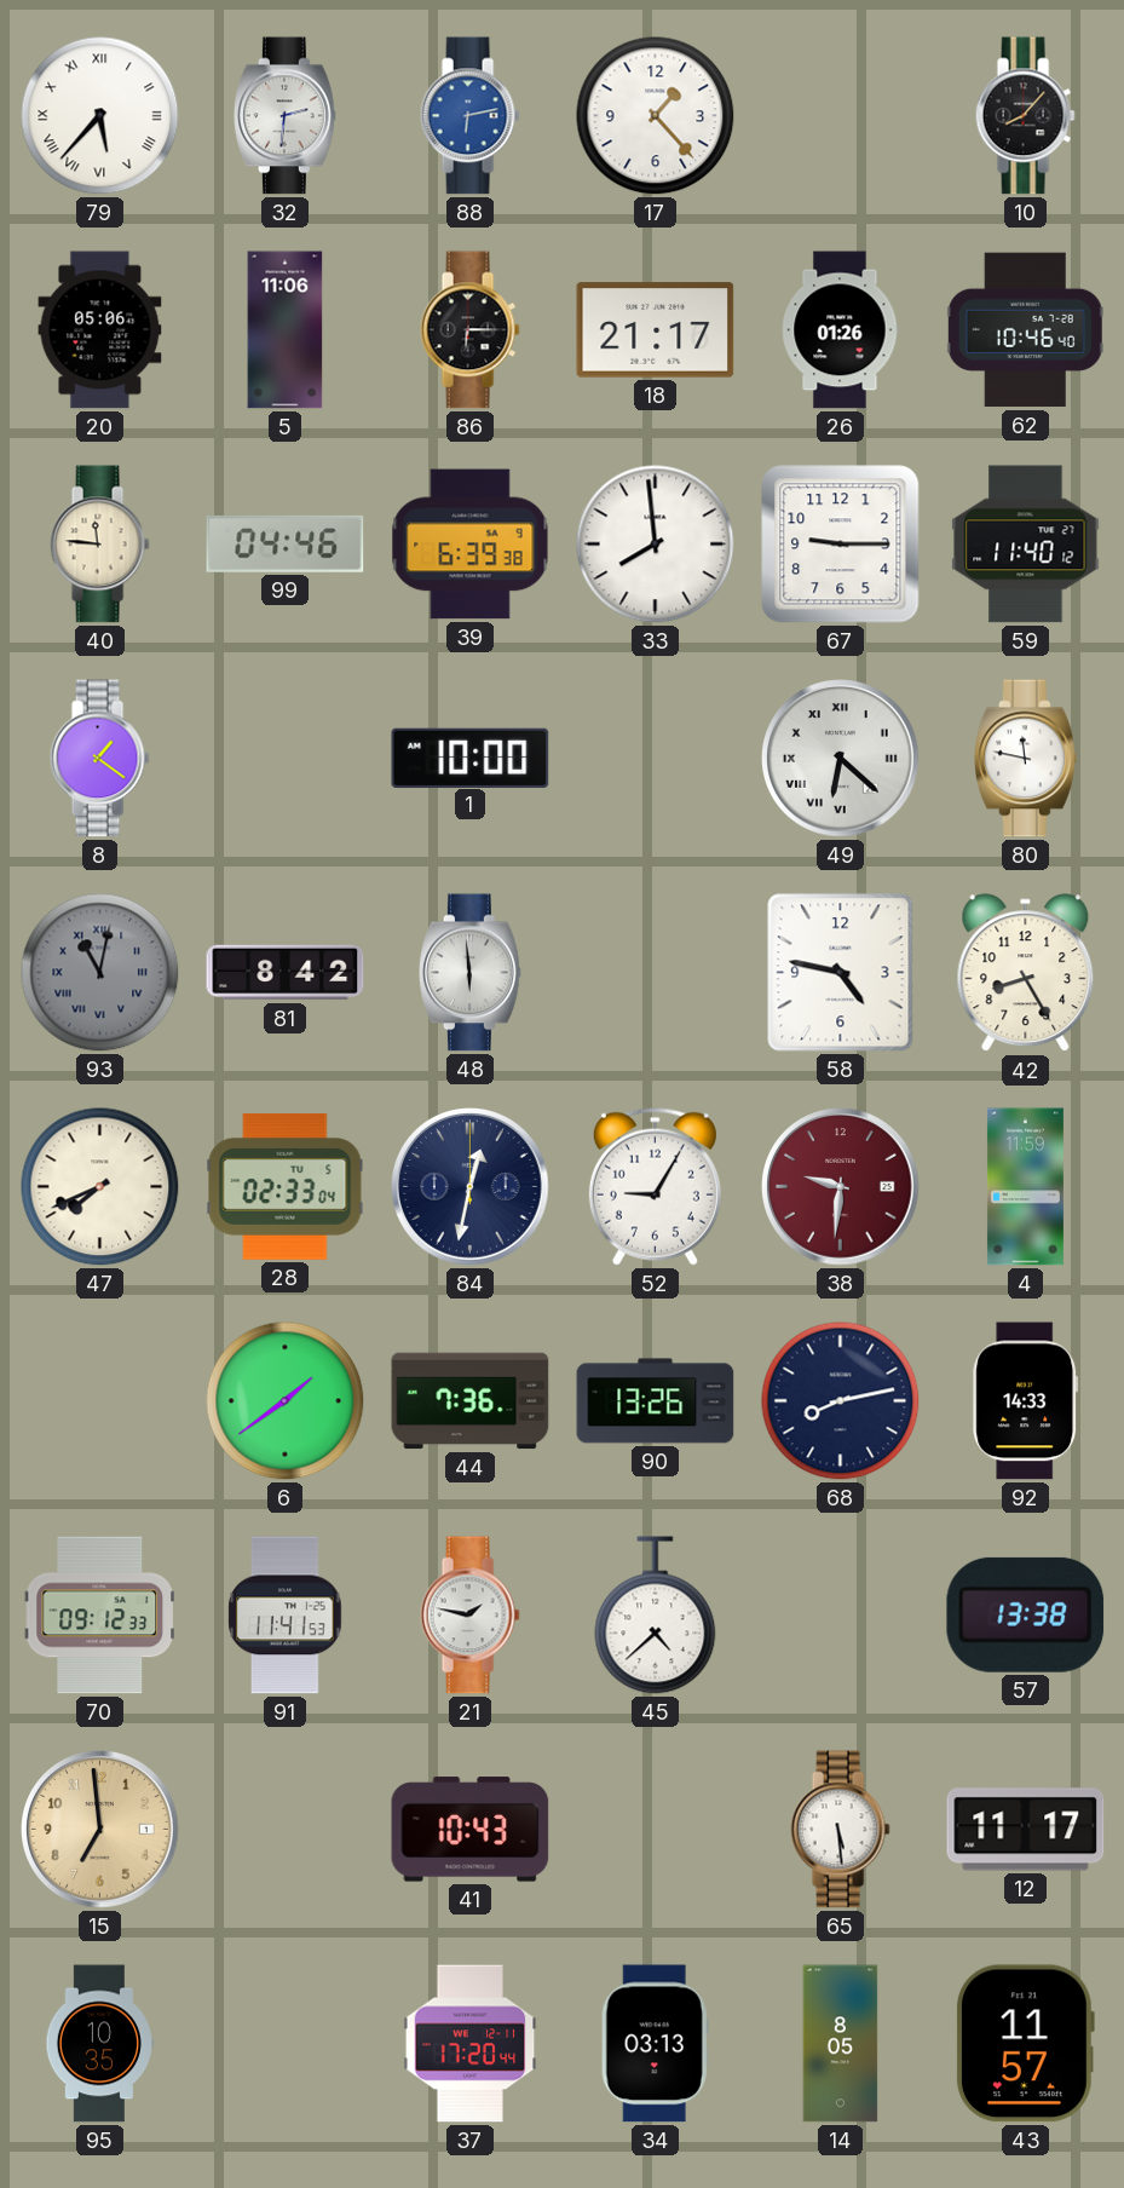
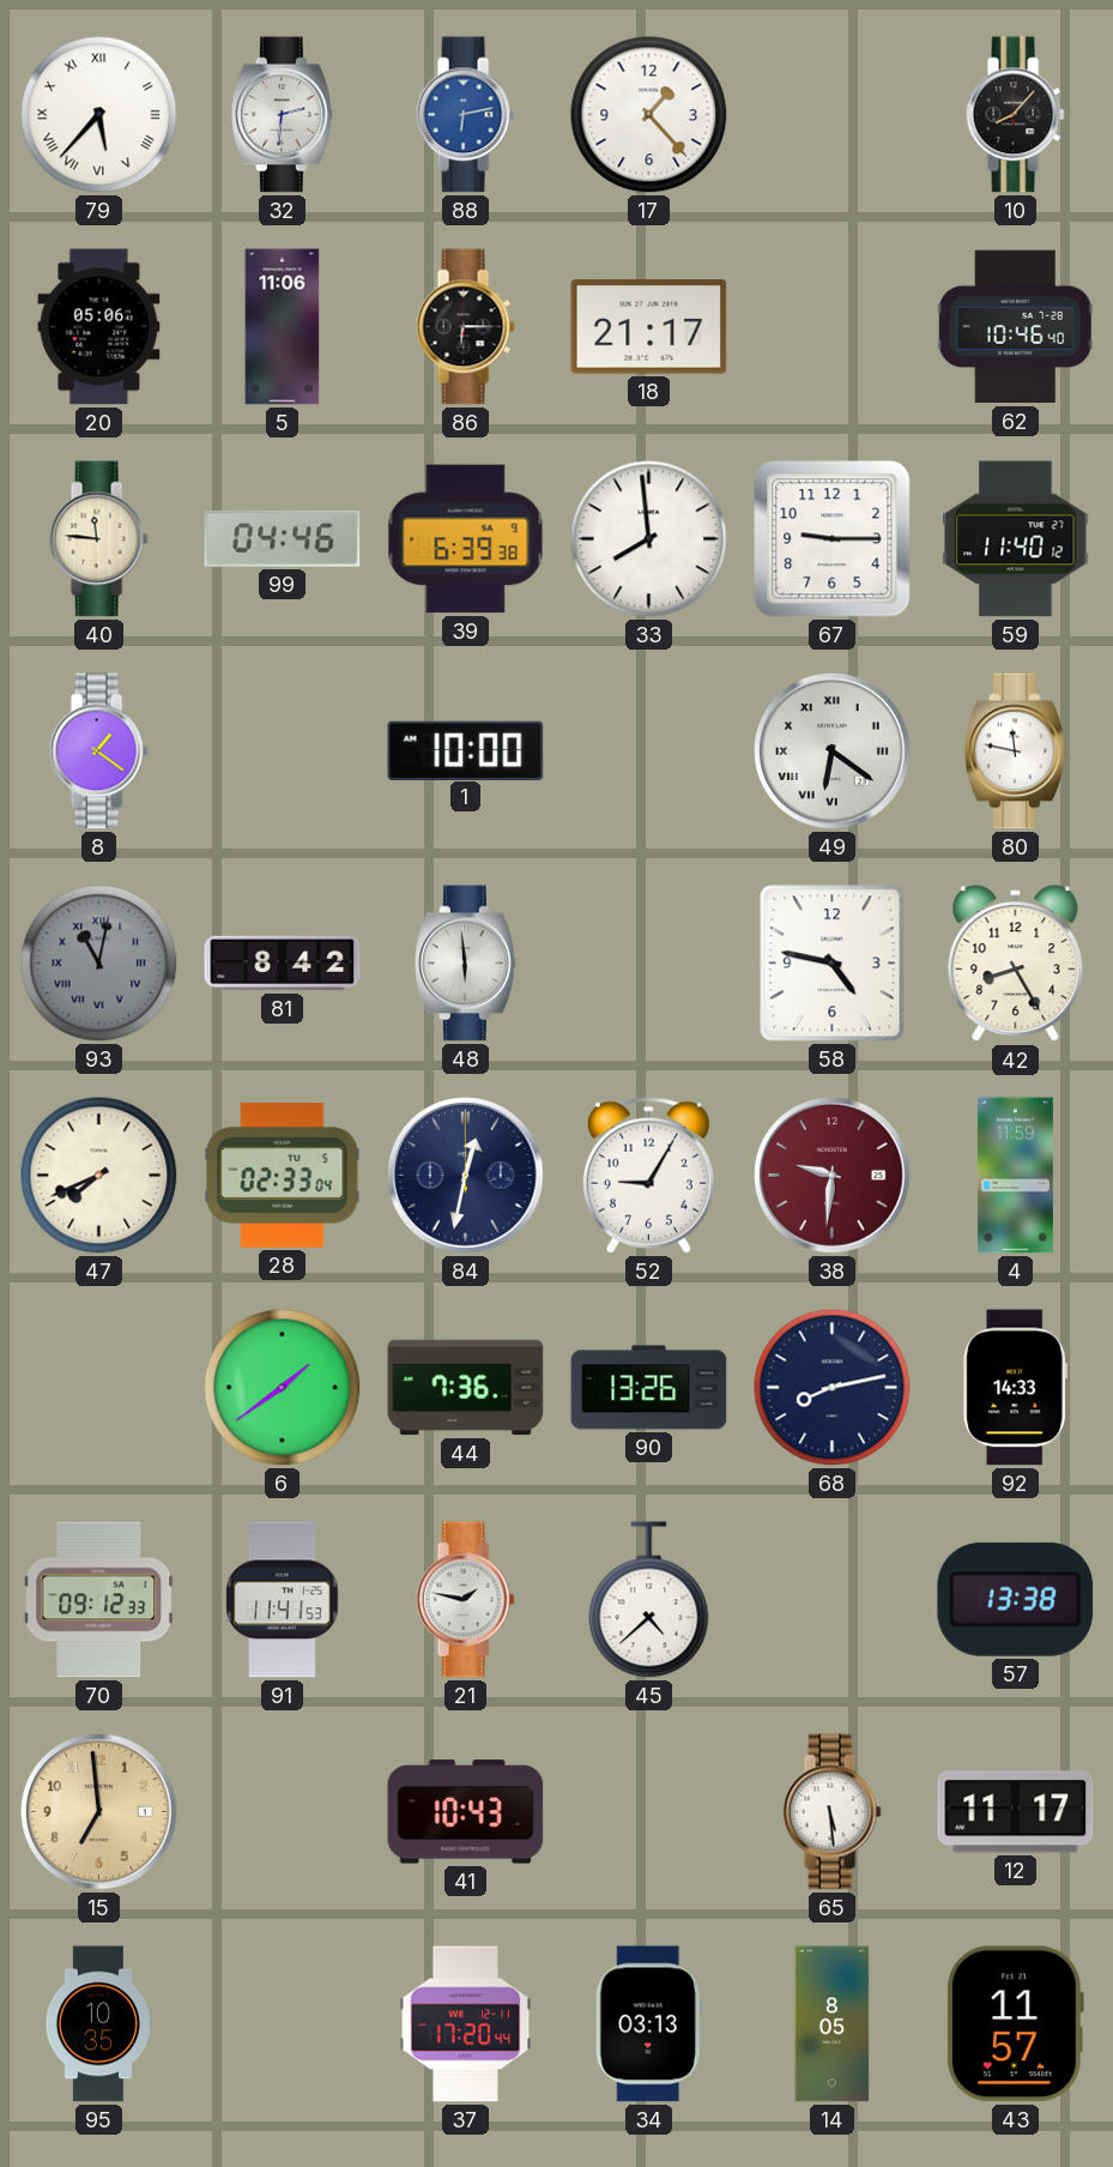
26: 01:26 -> none (840, 330)
49: 6:22 -> 6:21 (833, 751)
